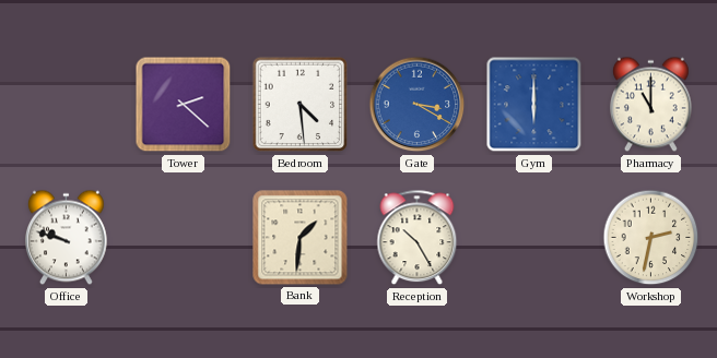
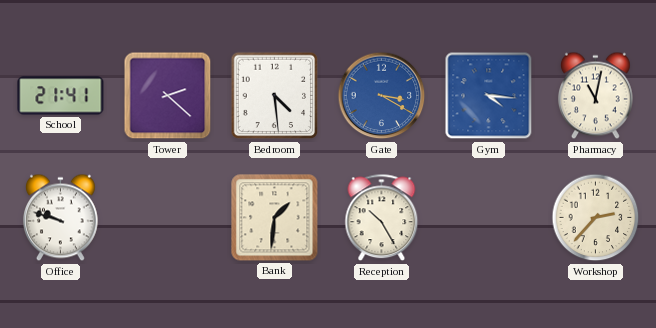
School: none -> 21:41 (61, 96)
Gym: 6:00 -> 4:16 (489, 96)
Pharmacy: 11:00 -> 11:02 (595, 96)
Workshop: 2:32 -> 2:37 (596, 218)
